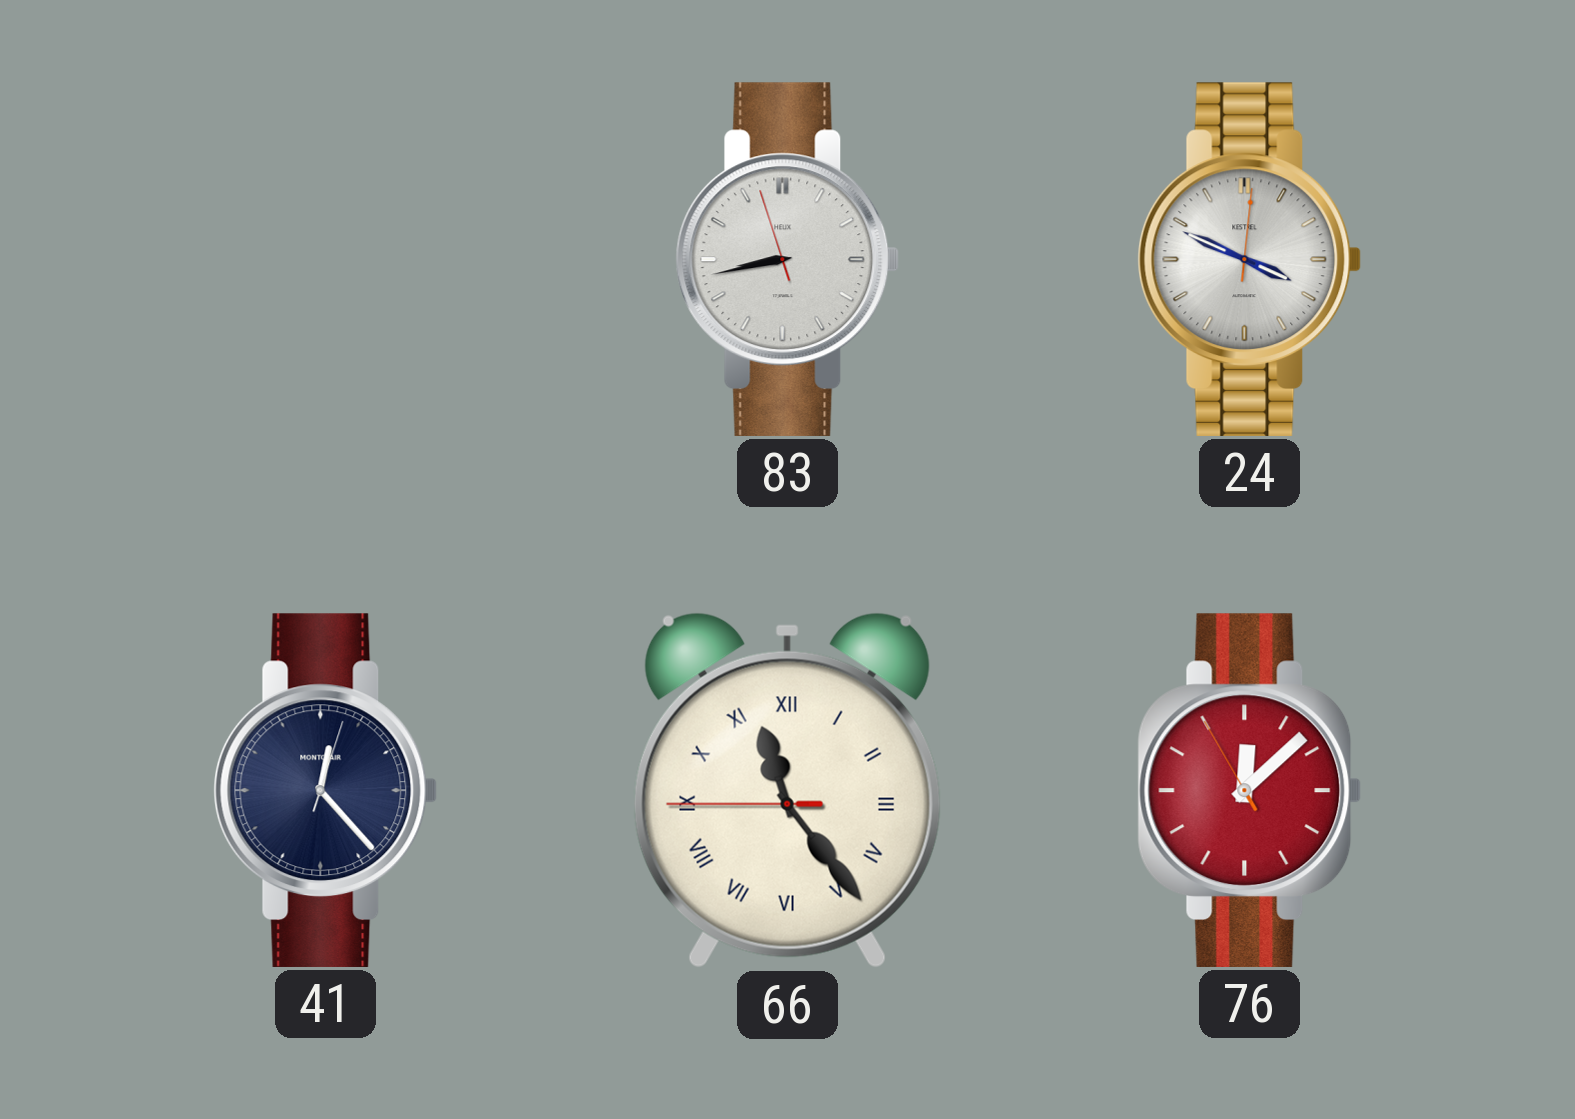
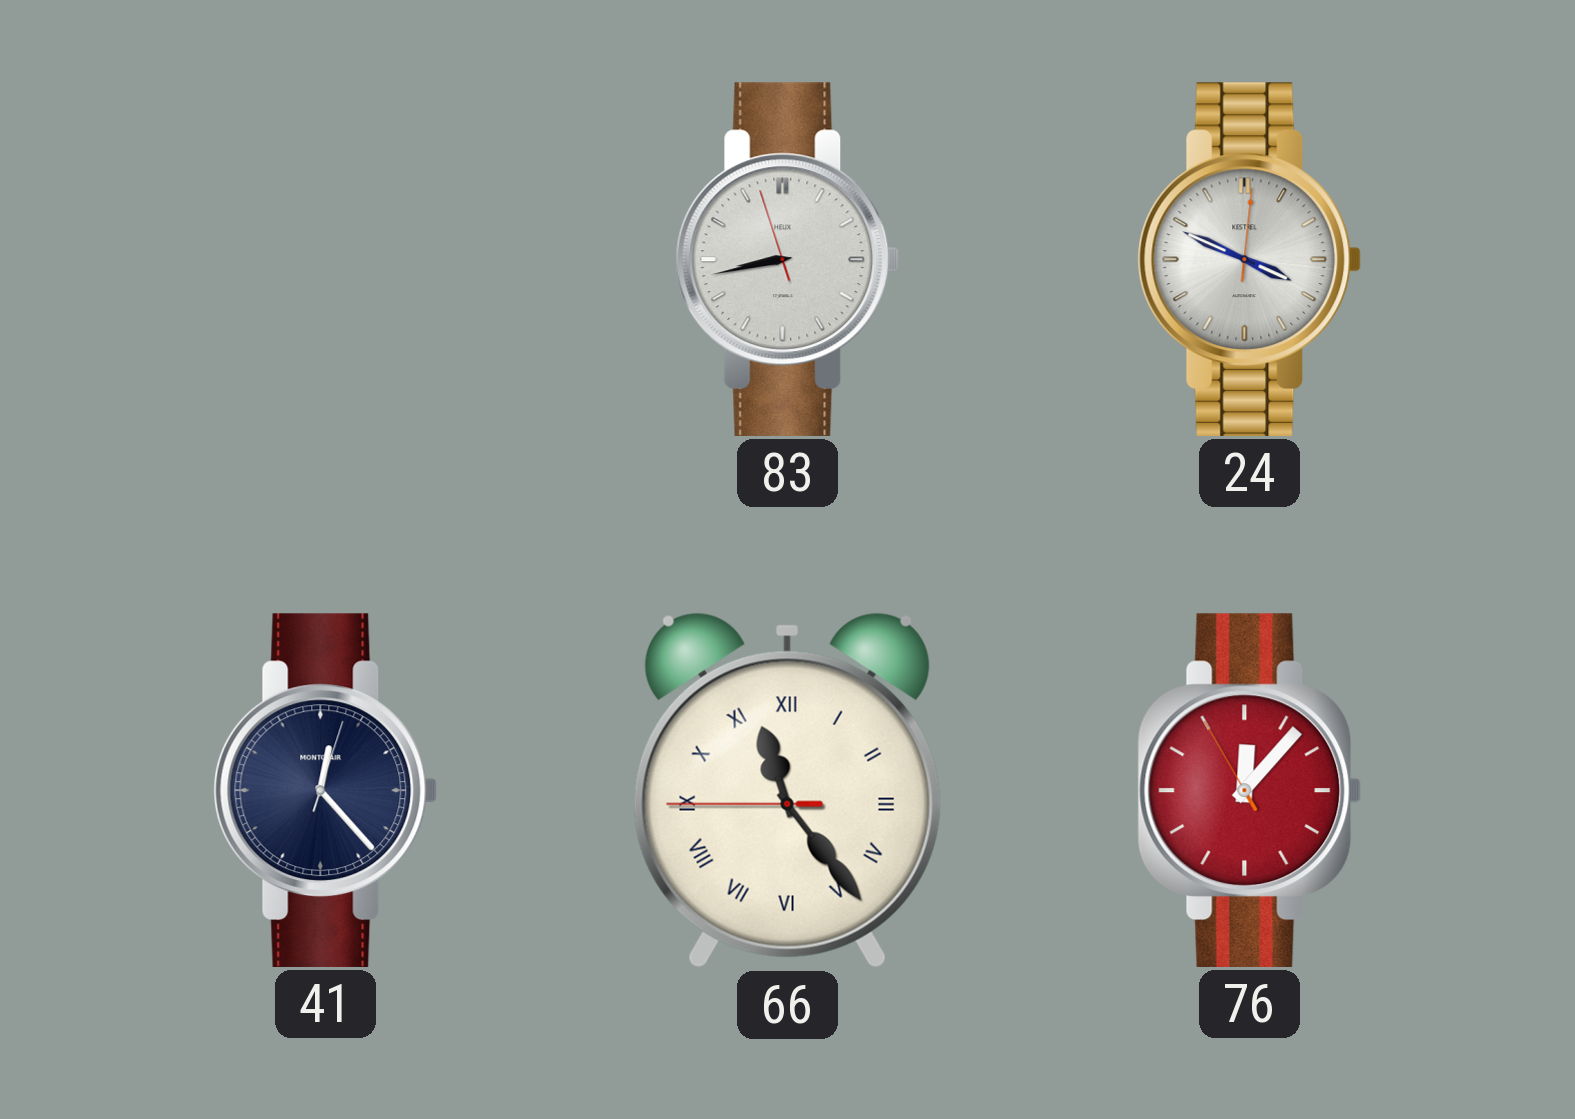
76: 12:07 -> 12:06 (1250, 790)
